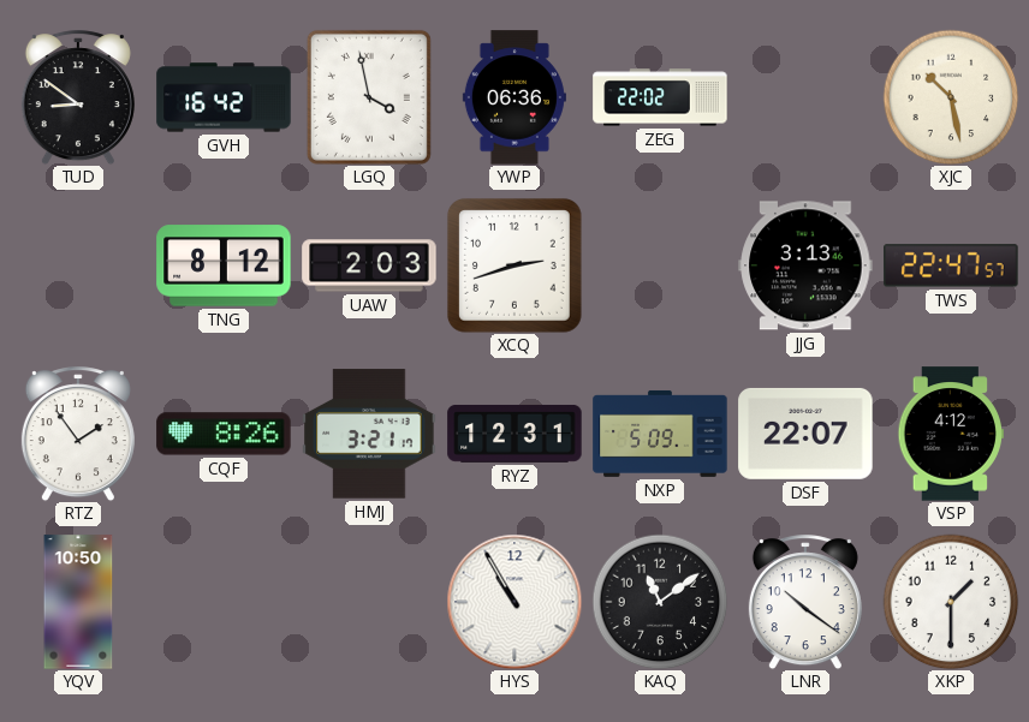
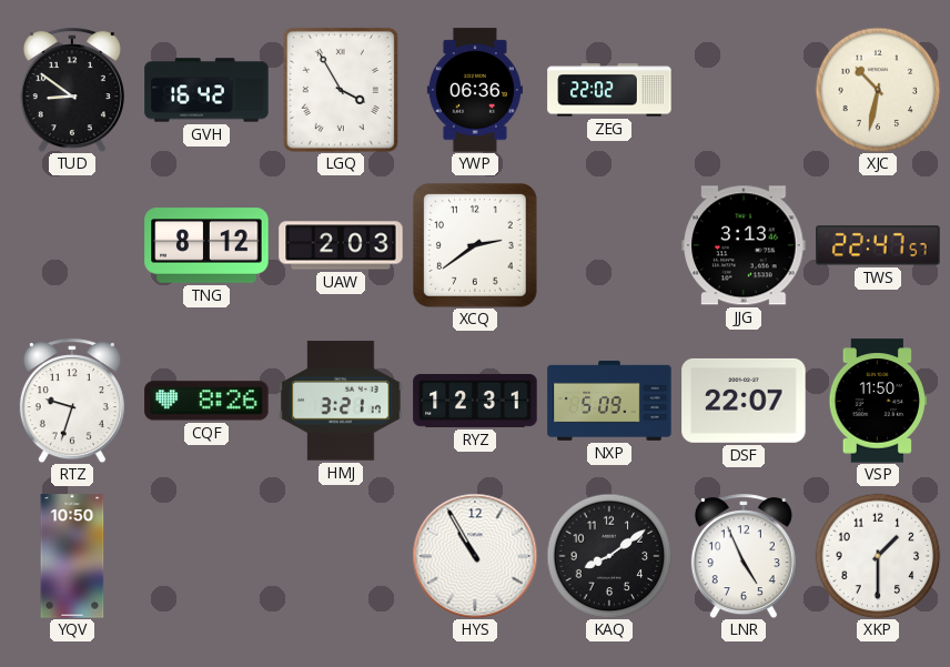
LGQ: 3:58 -> 3:55 (341, 90)
XJC: 10:28 -> 10:32 (878, 90)
XCQ: 2:42 -> 2:39 (475, 245)
RTZ: 1:54 -> 9:33 (72, 401)
VSP: 4:12 -> 11:50 (877, 401)
KAQ: 11:09 -> 8:09 (609, 556)
LNR: 10:21 -> 4:56 (744, 556)
